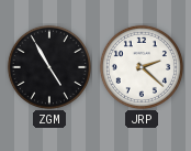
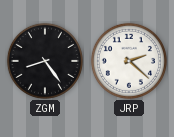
ZGM: 4:55 -> 8:24 (45, 61)
